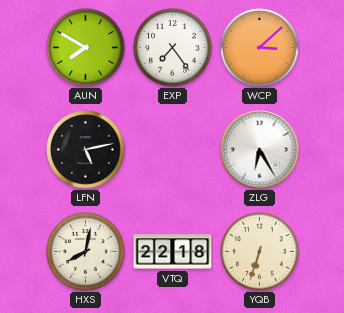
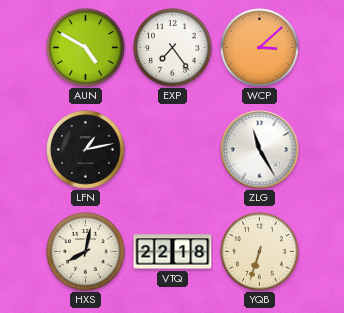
AUN: 7:50 -> 4:50 (86, 48)
LFN: 5:13 -> 1:13 (86, 150)
ZLG: 6:25 -> 11:25 (260, 150)
